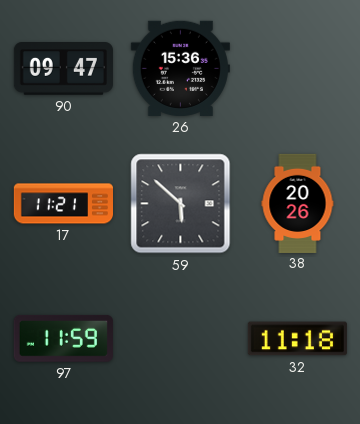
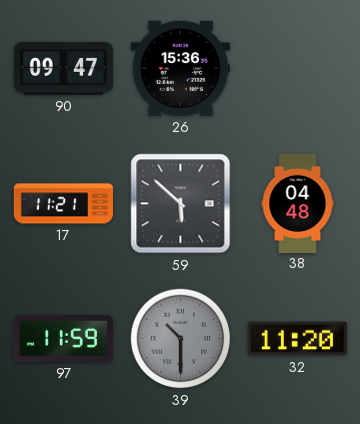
38: 20:26 -> 04:48 (298, 203)
39: none -> 10:30 (181, 339)
32: 11:18 -> 11:20 (297, 339)
